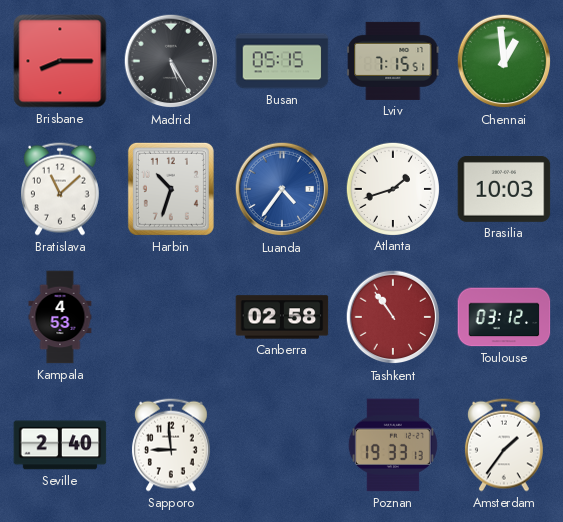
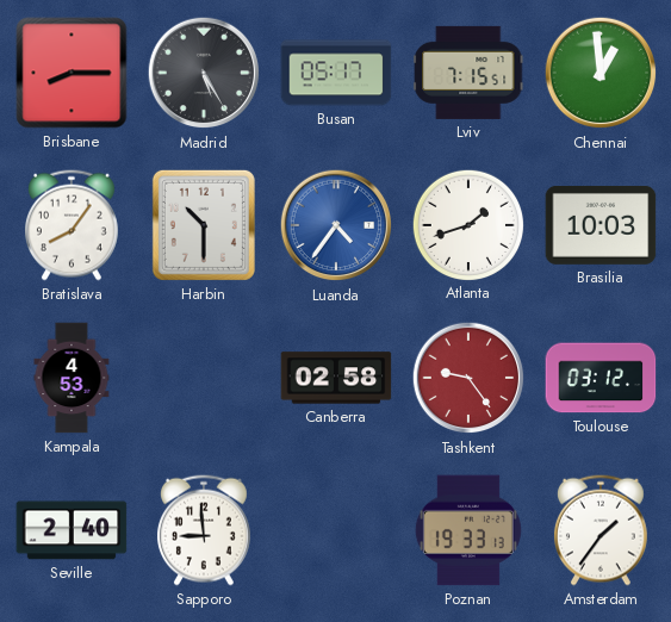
Busan: 05:15 -> 05:17 (336, 73)
Bratislava: 11:08 -> 8:06 (72, 225)
Harbin: 10:33 -> 10:30 (204, 225)
Tashkent: 10:54 -> 9:24 (468, 378)
